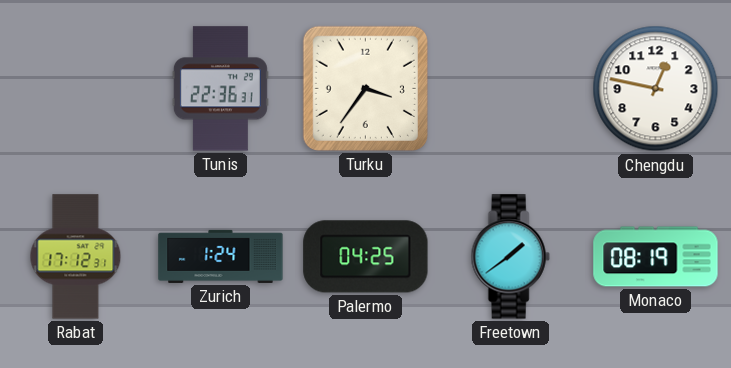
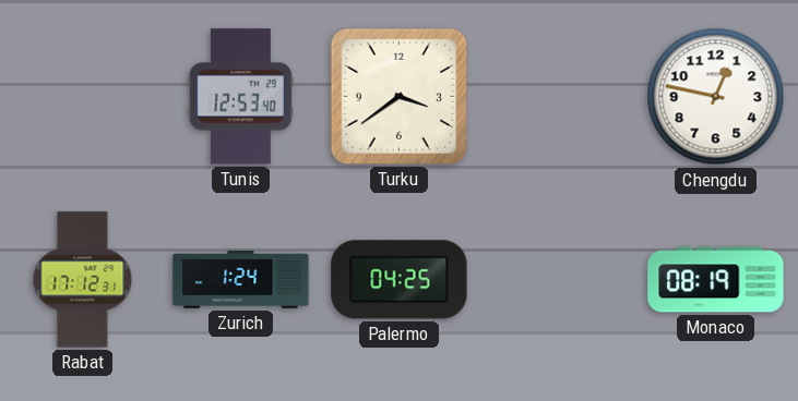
Tunis: 22:36 -> 12:53 (240, 97)
Turku: 3:36 -> 3:39 (398, 96)
Freetown: 1:39 -> none (510, 257)
